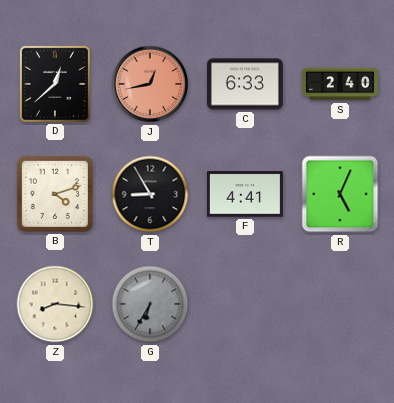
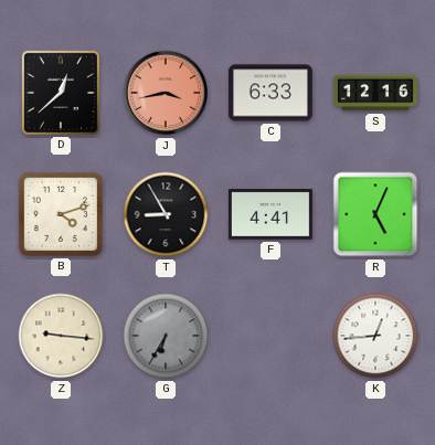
J: 12:43 -> 3:43 (166, 93)
S: 2:40 -> 12:16 (376, 93)
Z: 8:16 -> 9:16 (61, 336)
K: none -> 12:44 (375, 336)
